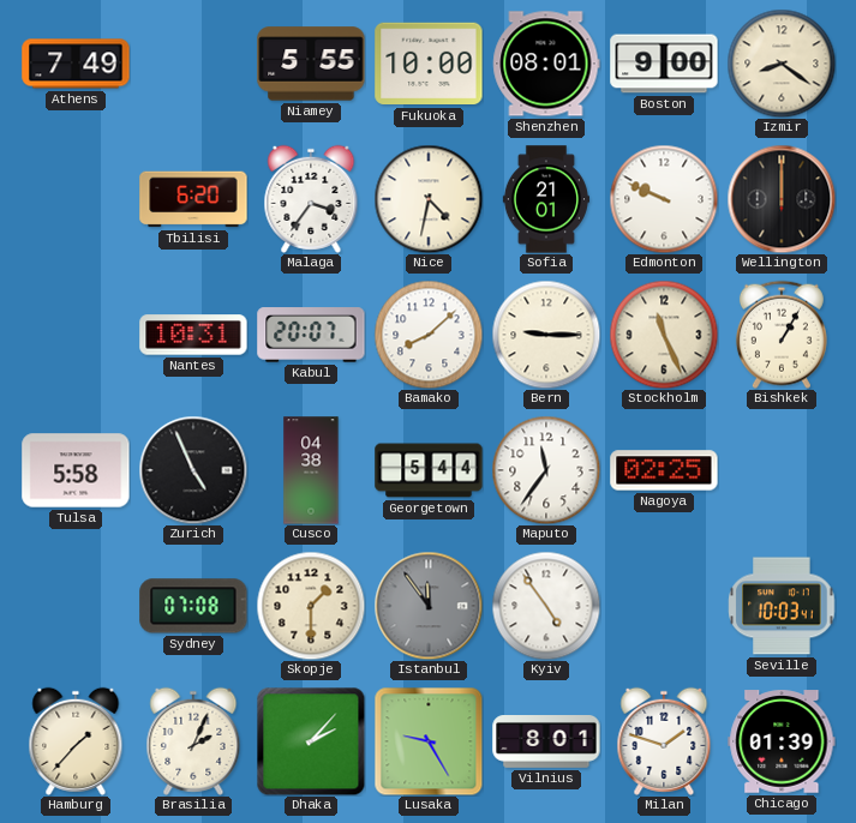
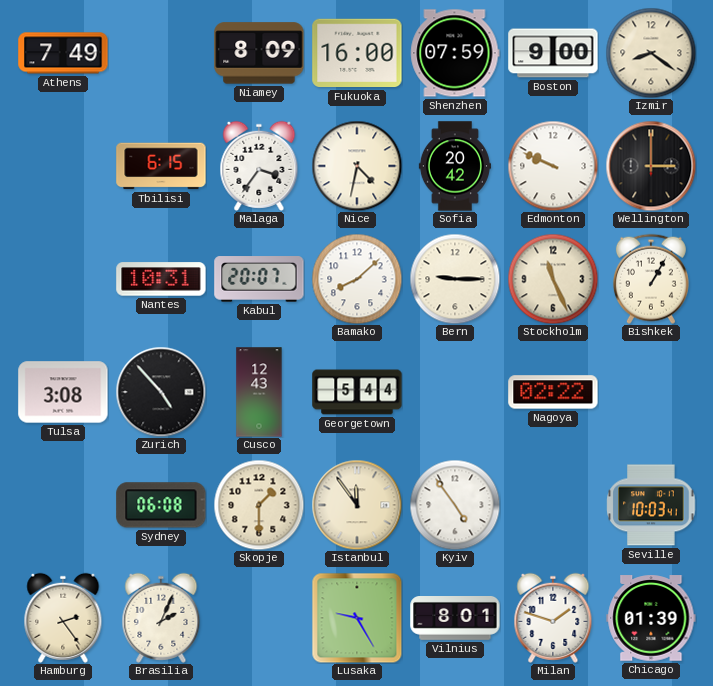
Niamey: 5:55 -> 8:09 (259, 53)
Fukuoka: 10:00 -> 16:00 (357, 53)
Shenzhen: 08:01 -> 07:59 (455, 53)
Tbilisi: 6:20 -> 6:15 (161, 166)
Sofia: 21:01 -> 20:42 (455, 166)
Wellington: 12:00 -> 3:00 (651, 166)
Tulsa: 5:58 -> 3:08 (63, 392)
Zurich: 4:56 -> 4:53 (161, 392)
Cusco: 04:38 -> 12:43 (259, 392)
Maputo: 11:36 -> none (546, 470)
Nagoya: 02:25 -> 02:22 (553, 392)
Sydney: 07:08 -> 06:08 (161, 505)
Istanbul dial: grey -> cream (357, 505)
Hamburg: 1:37 -> 2:24 (63, 618)
Dhaka: 2:07 -> none (311, 741)
